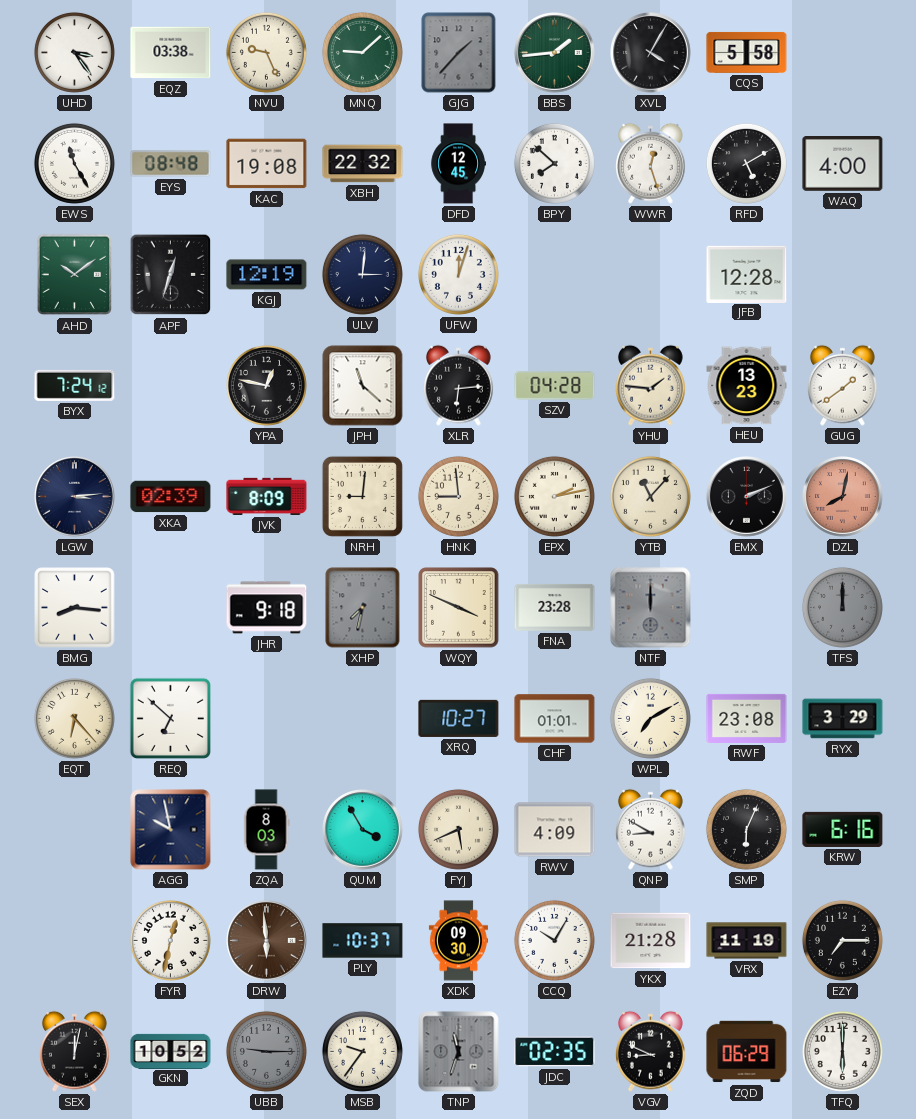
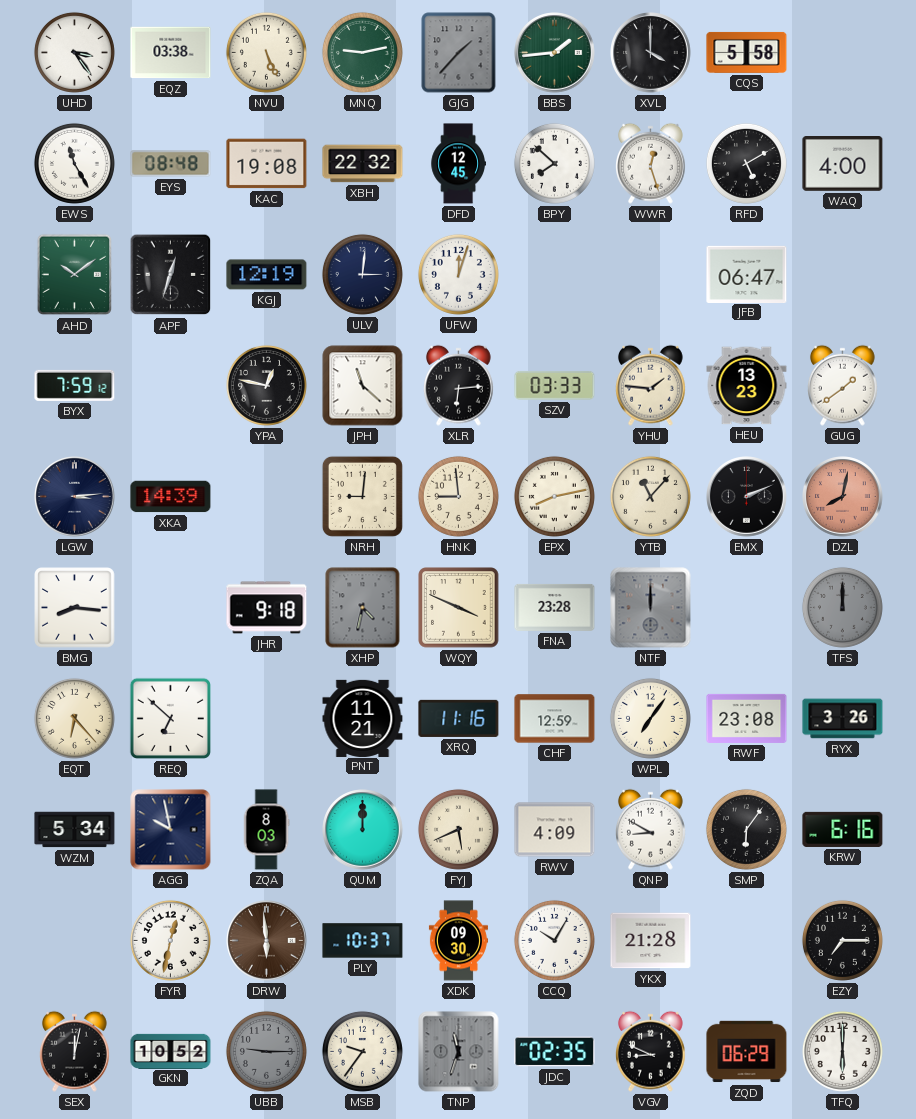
NVU: 9:26 -> 5:26 (266, 52)
MNQ: 9:08 -> 9:13 (362, 52)
XVL: 4:05 -> 4:00 (651, 53)
JFB: 12:28 -> 06:47 (747, 274)
BYX: 7:24 -> 7:59 (75, 385)
SZV: 04:28 -> 03:33 (555, 385)
XKA: 02:39 -> 14:39 (171, 497)
JVK: 8:09 -> none (267, 496)
EPX: 2:13 -> 8:13 (554, 496)
XHP: 7:32 -> 4:32 (363, 608)
PNT: none -> 11:21 (363, 718)
XRQ: 10:27 -> 11:16 (459, 718)
CHF: 01:01 -> 12:59 (555, 719)
WPL: 7:10 -> 7:06 (650, 718)
RYX: 3:29 -> 3:26 (843, 719)
WZM: none -> 5:34 (75, 830)
QUM: 3:55 -> 12:00 (363, 830)
SMP: 6:04 -> 6:06 (746, 829)
VRX: 11:19 -> none (747, 941)
